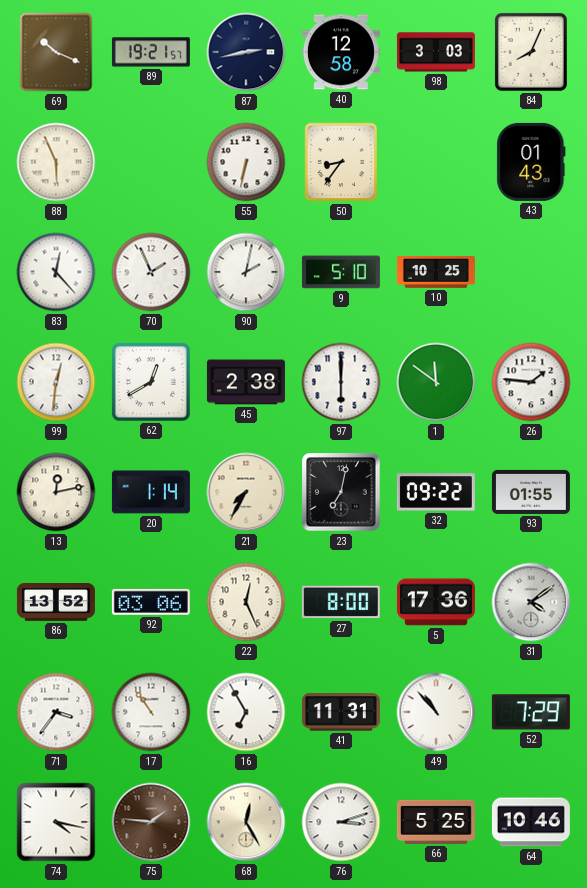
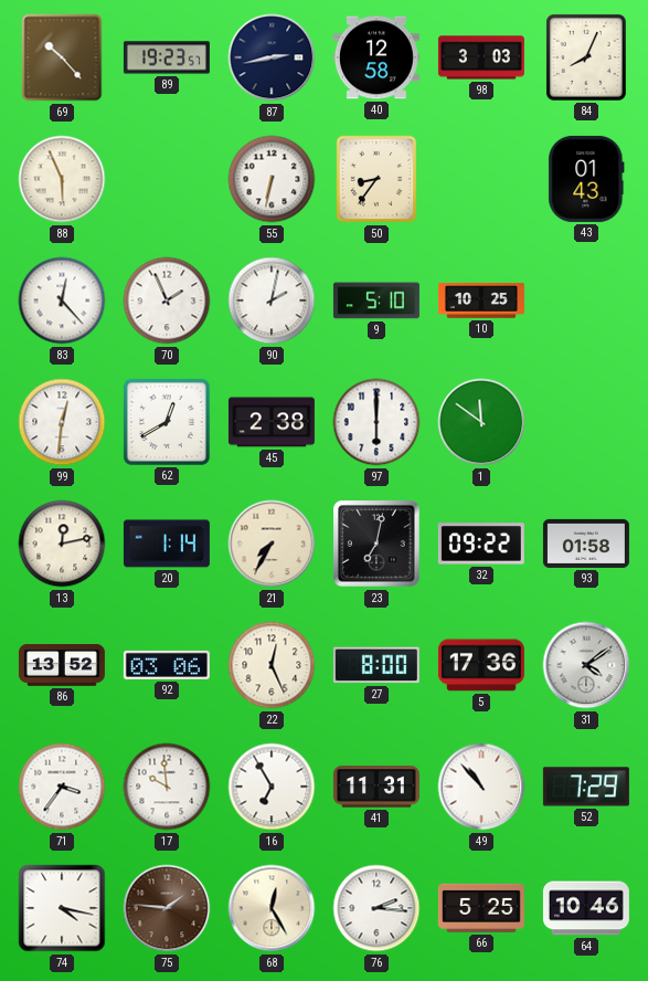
69: 10:19 -> 10:23 (62, 57)
89: 19:21 -> 19:23 (167, 57)
26: 1:46 -> none (531, 382)
93: 01:55 -> 01:58 (586, 544)
17: 10:54 -> 9:59 (167, 787)
76: 3:12 -> 2:16 (376, 908)
